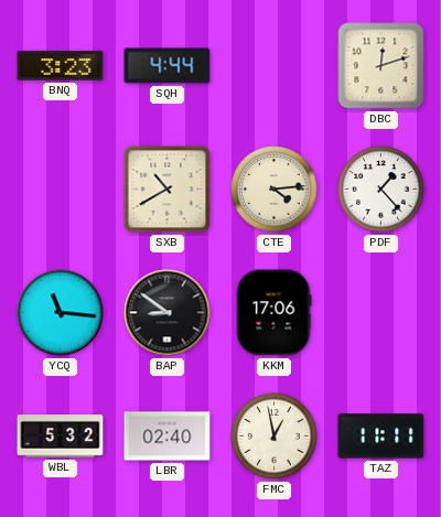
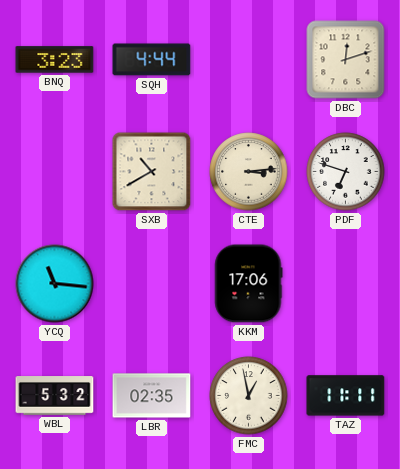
CTE: 4:14 -> 3:14 (249, 172)
PDF: 1:23 -> 6:48 (346, 172)
BAP: 8:51 -> none (168, 313)
LBR: 02:40 -> 02:35 (152, 396)
